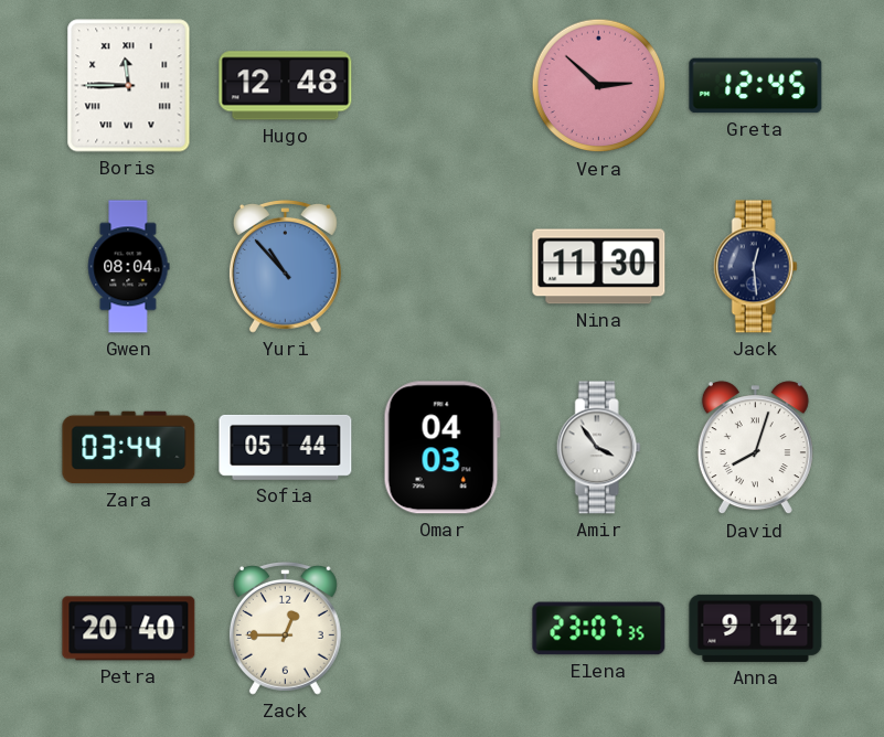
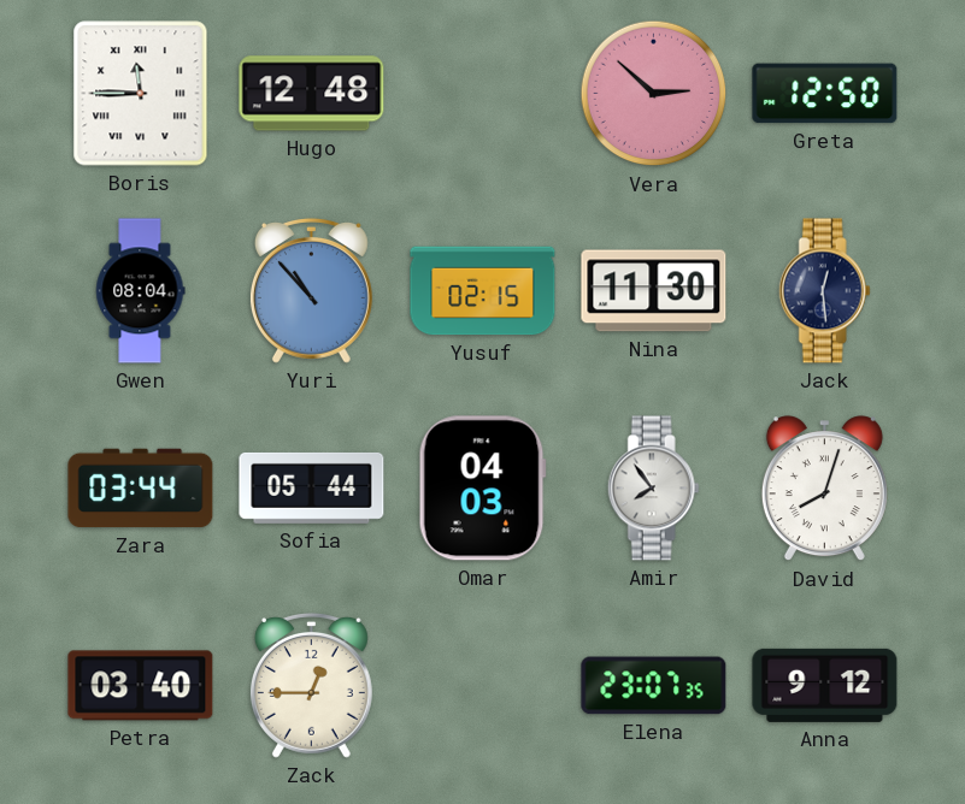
Greta: 12:45 -> 12:50 (825, 94)
Yusuf: none -> 02:15 (483, 291)
Amir: 3:54 -> 7:54 (653, 489)
Petra: 20:40 -> 03:40 (141, 686)
